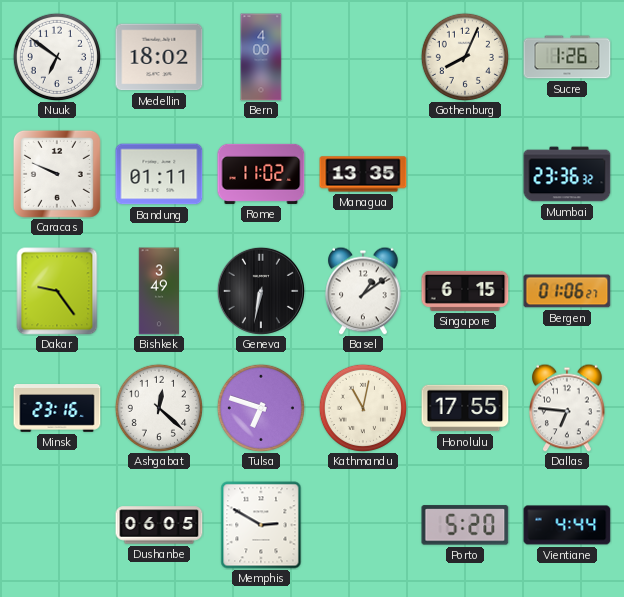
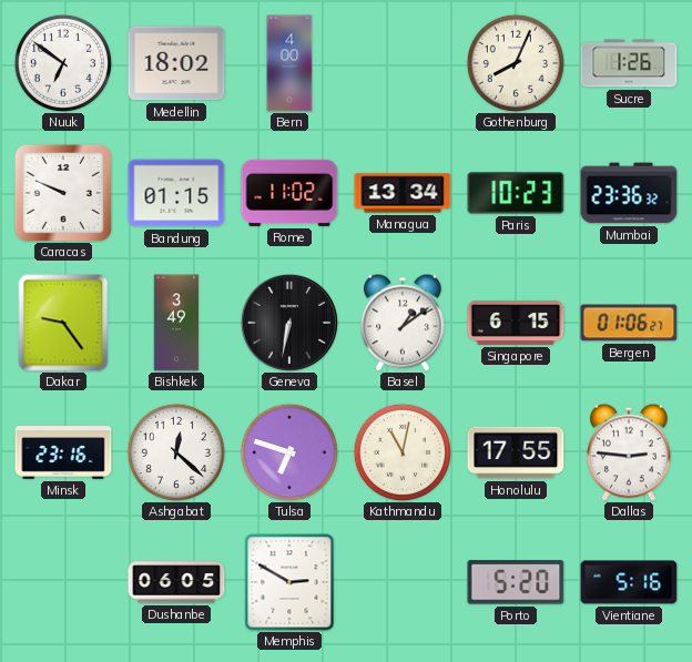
Bandung: 01:11 -> 01:15 (176, 193)
Managua: 13:35 -> 13:34 (403, 193)
Paris: none -> 10:23 (516, 193)
Dallas: 6:46 -> 2:46 (629, 452)
Vientiane: 4:44 -> 5:16 (629, 582)
